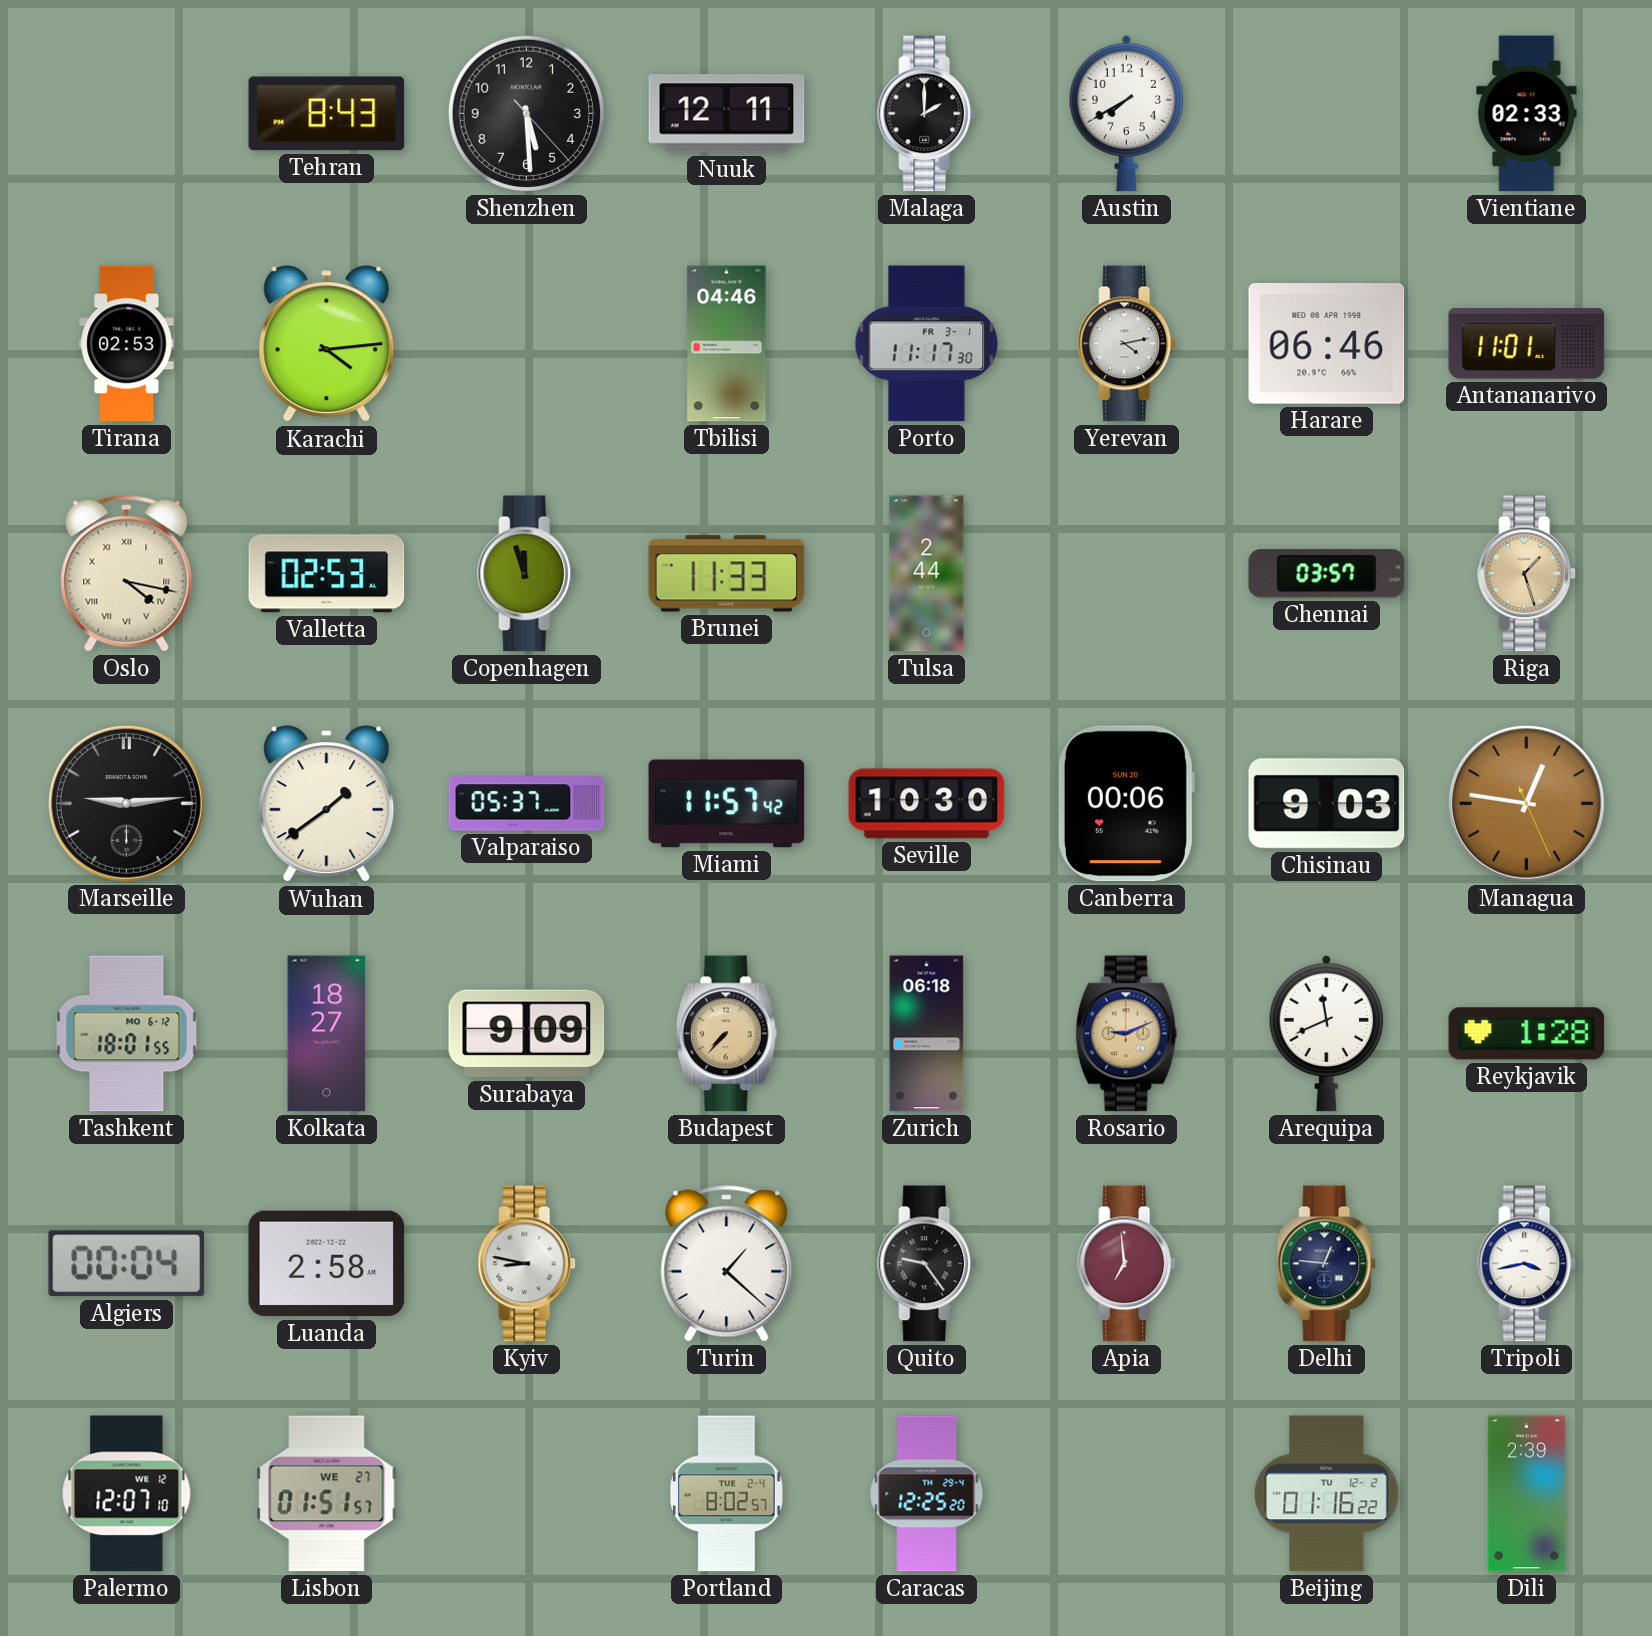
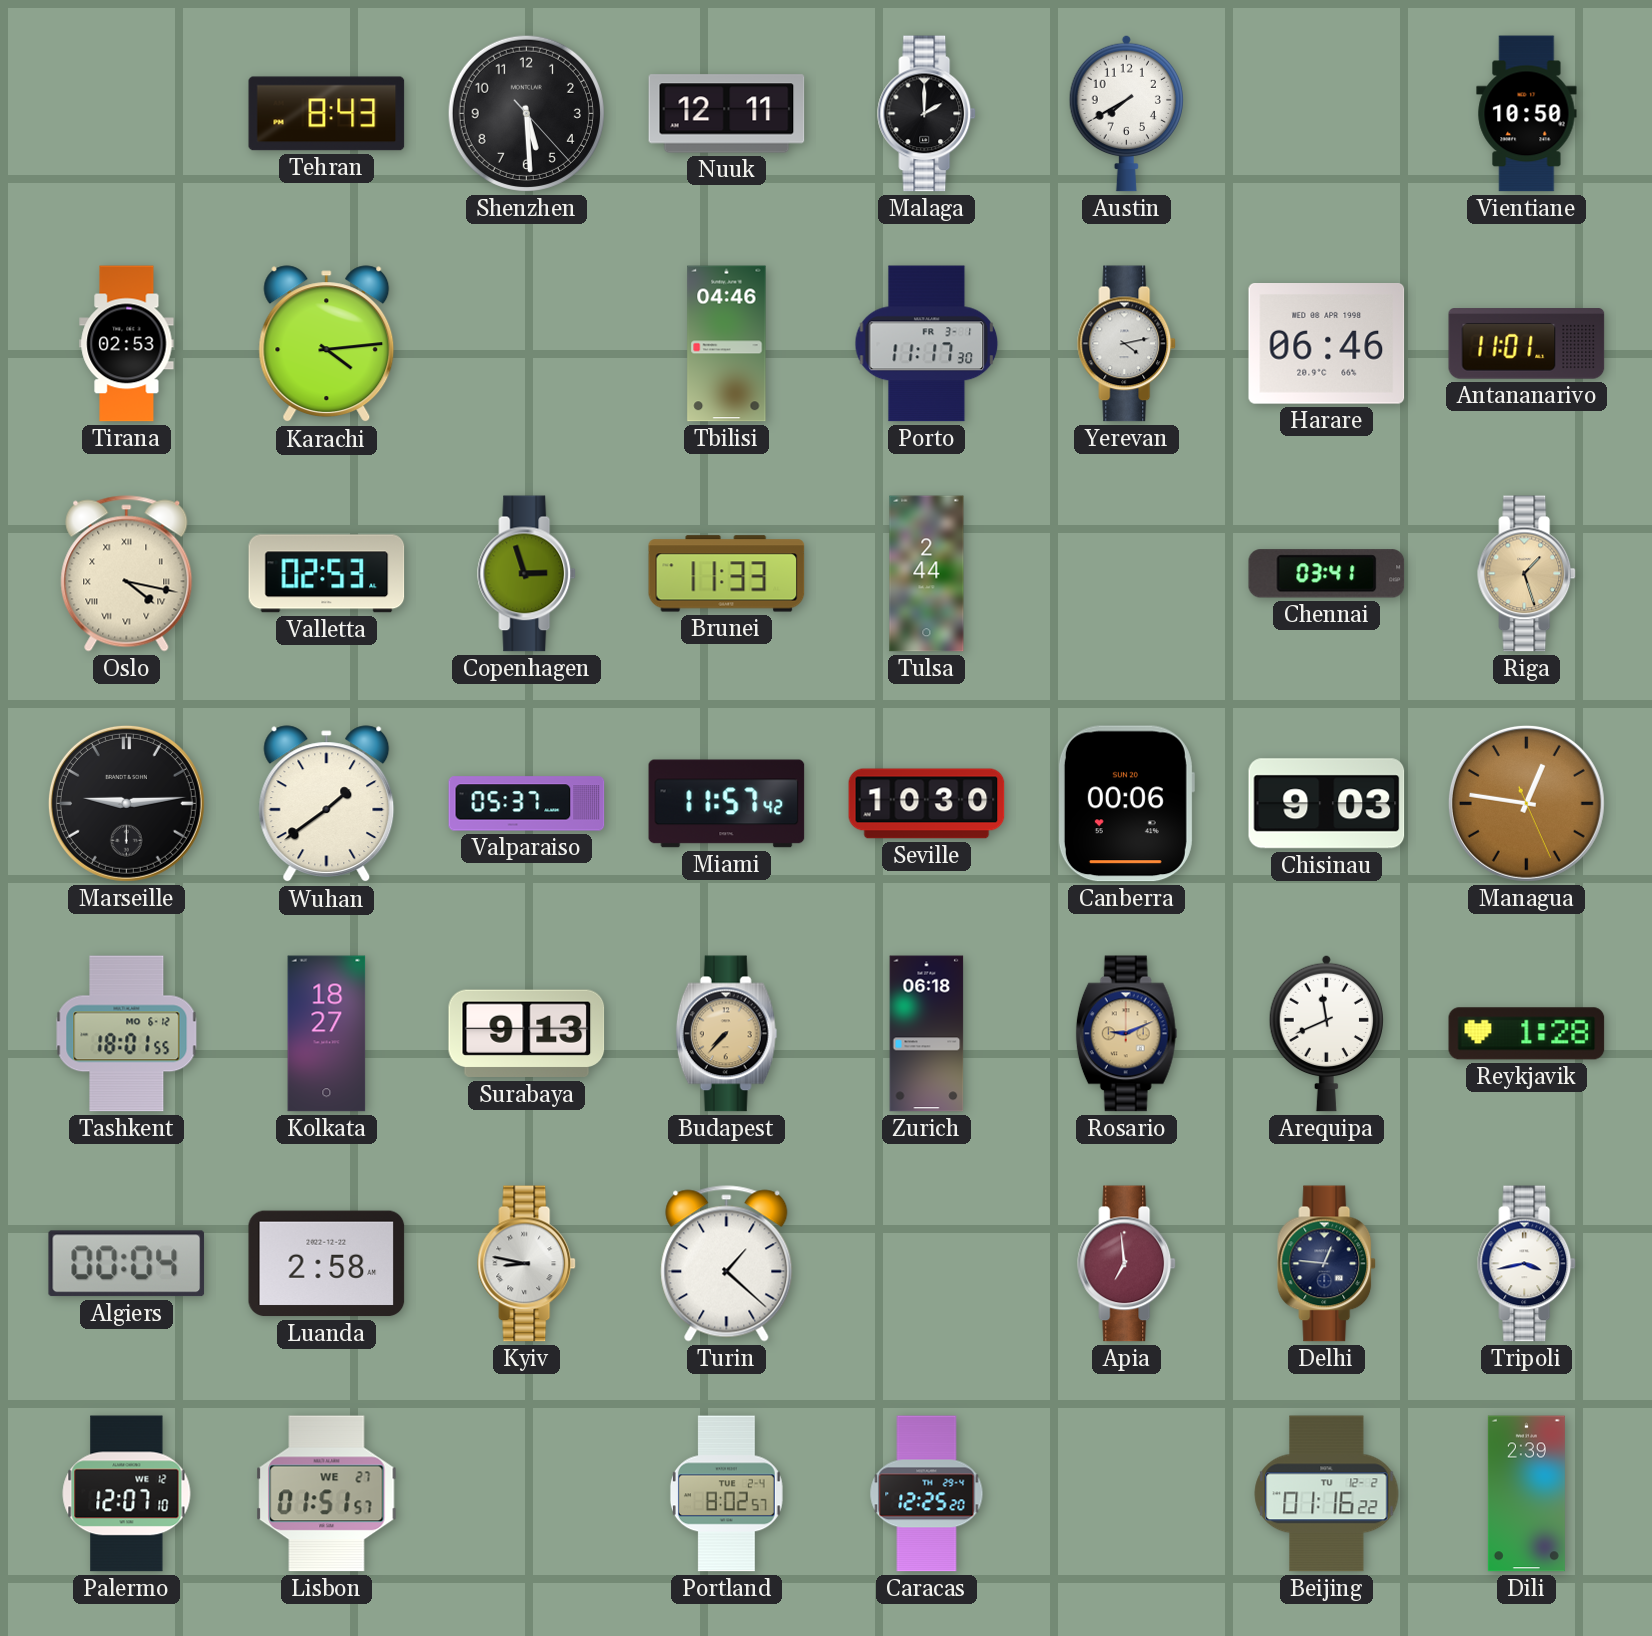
Vientiane: 02:33 -> 10:50 (1527, 114)
Copenhagen: 11:57 -> 2:57 (527, 574)
Chennai: 03:57 -> 03:41 (1327, 574)
Surabaya: 9:09 -> 9:13 (527, 1034)
Quito: 9:24 -> none (927, 1264)
